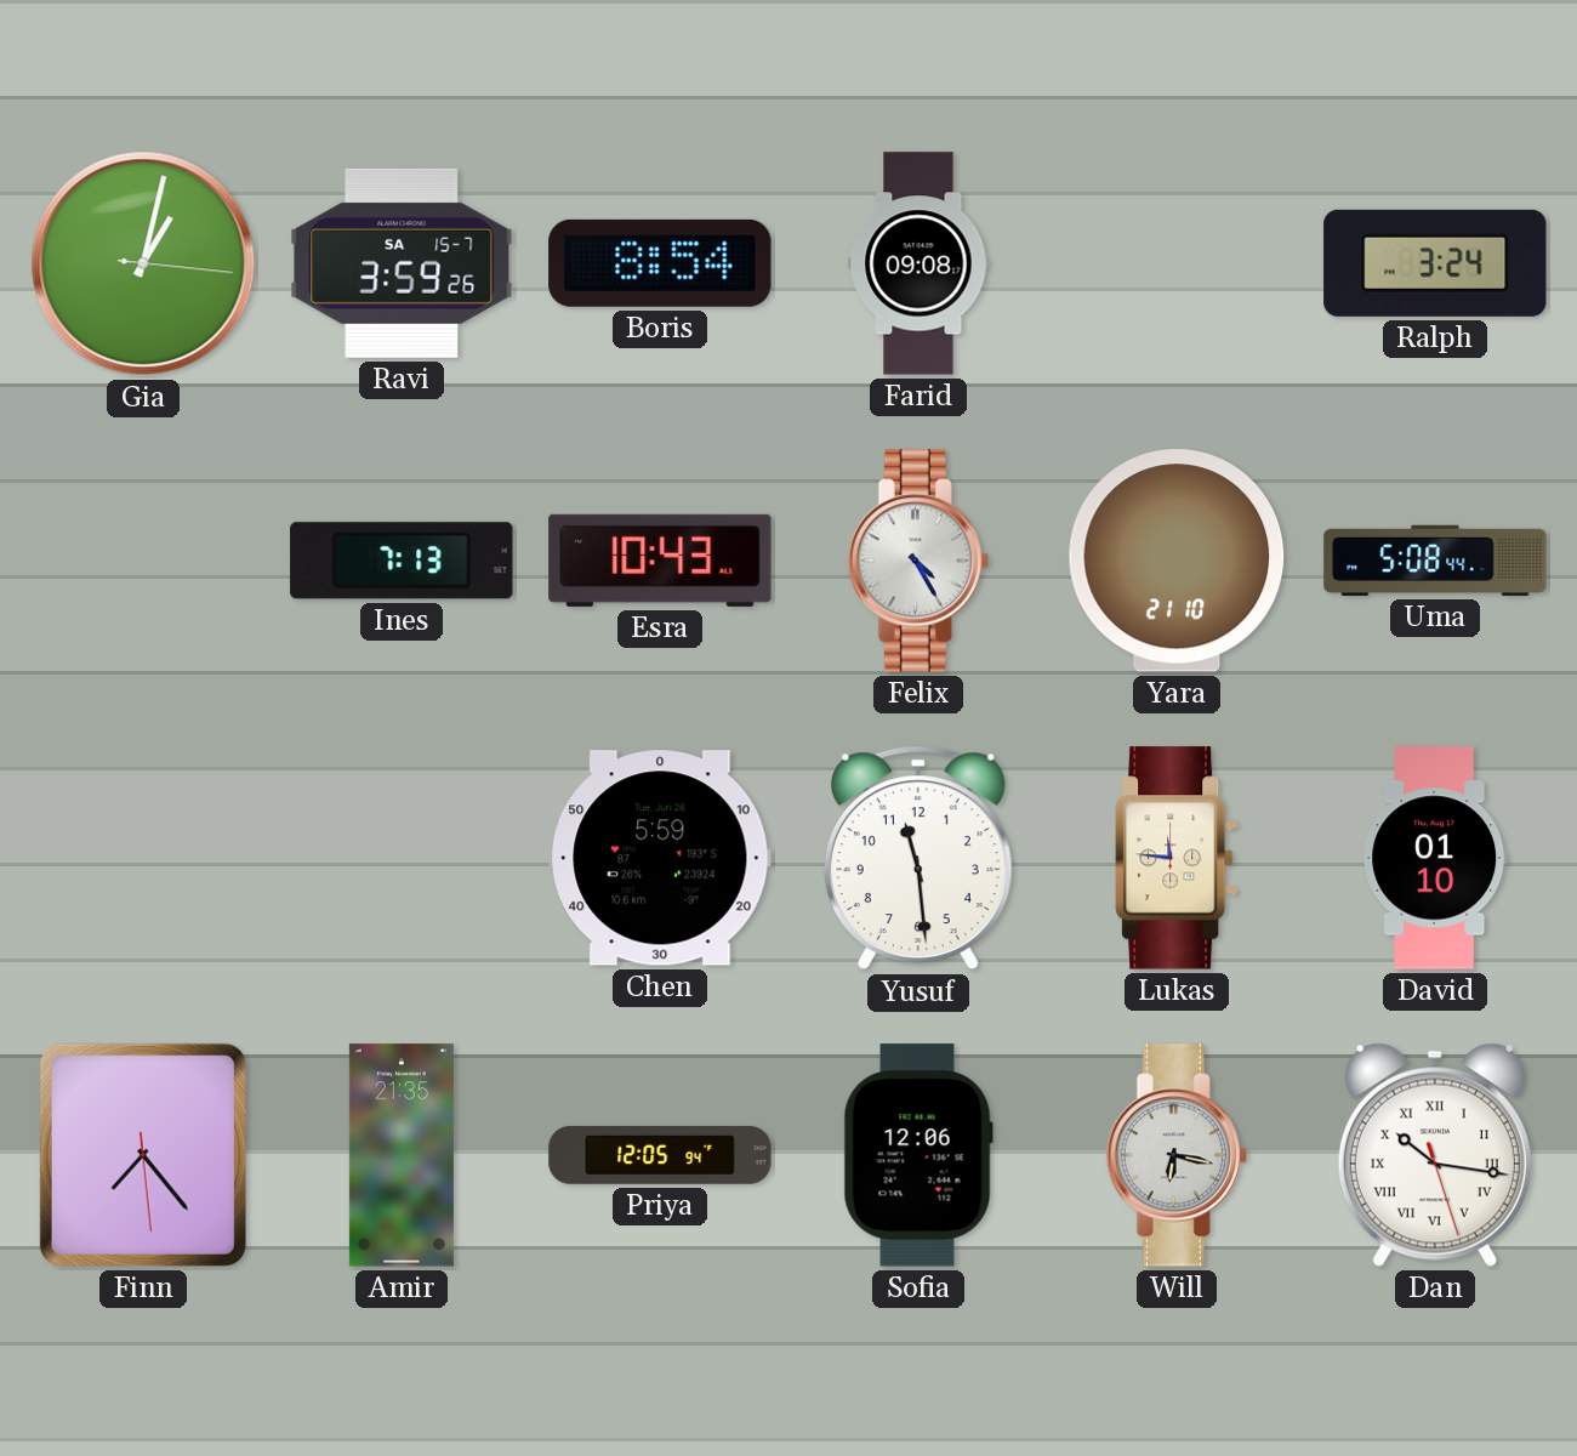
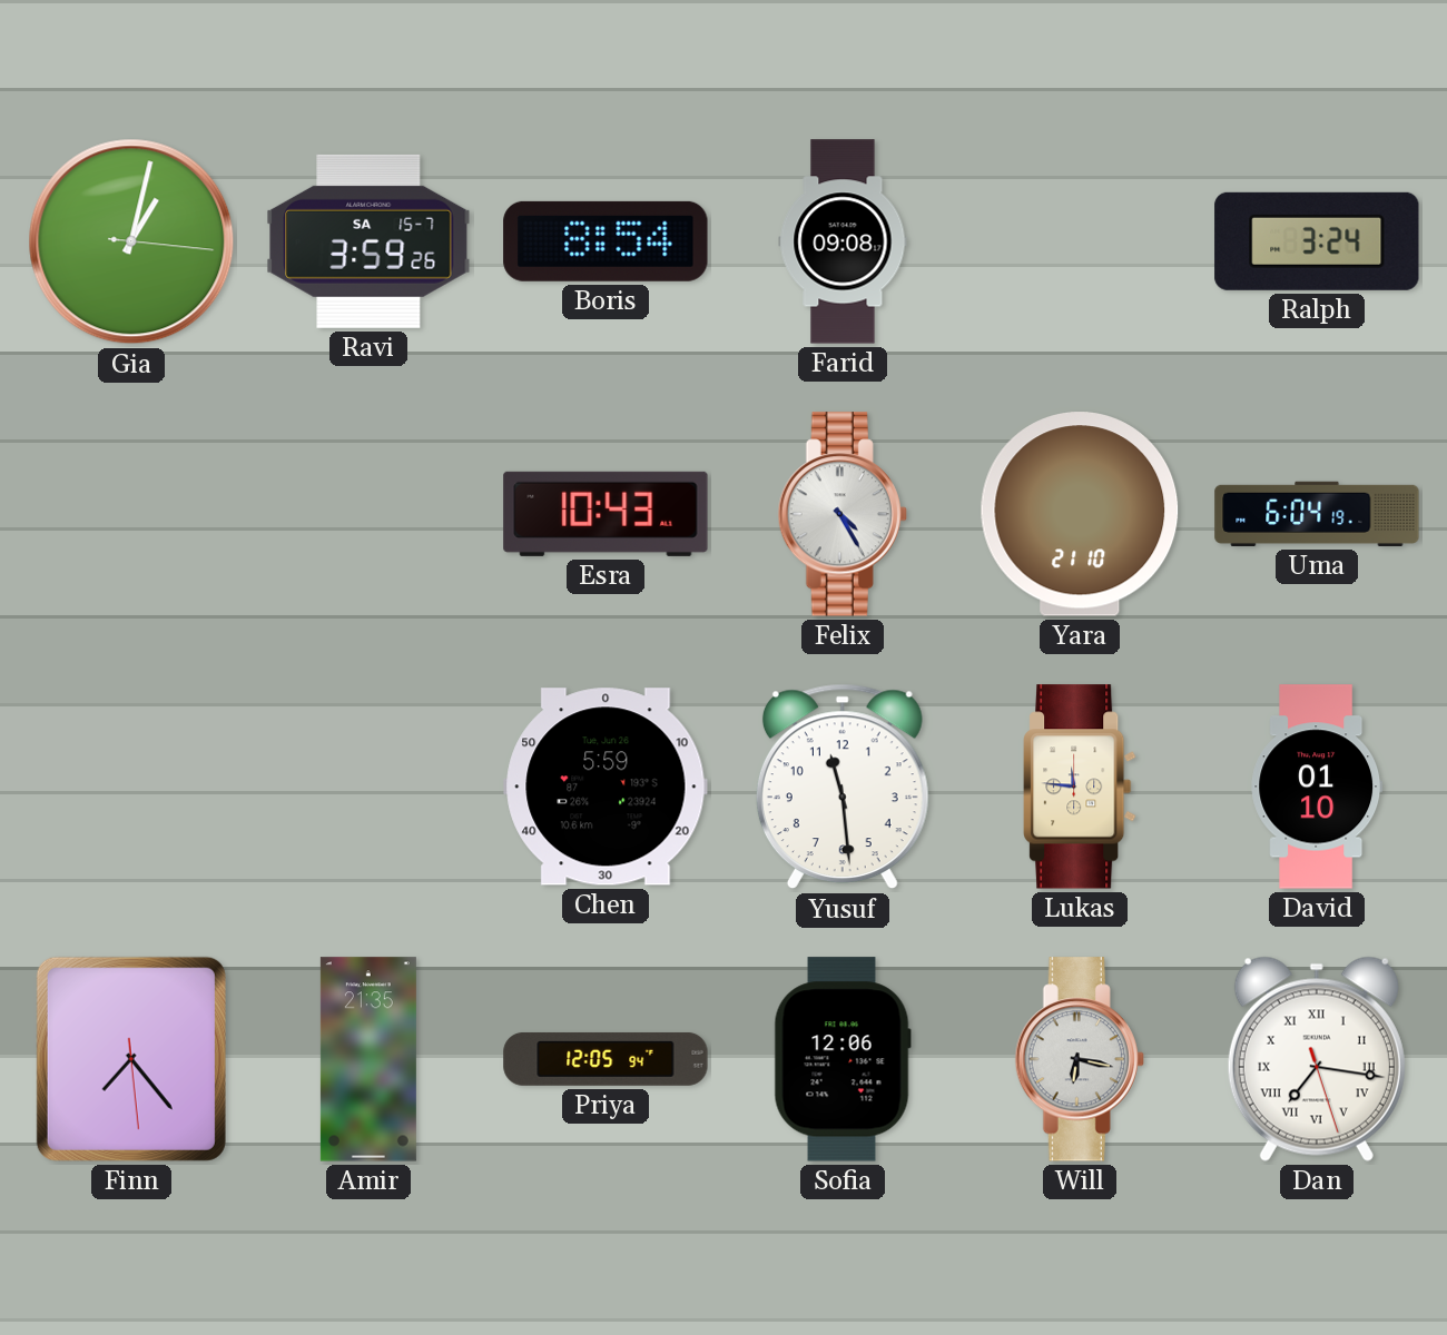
Ines: 7:13 -> none (402, 561)
Uma: 5:08 -> 6:04 (1317, 514)
Dan: 10:16 -> 7:16 (1317, 1059)
